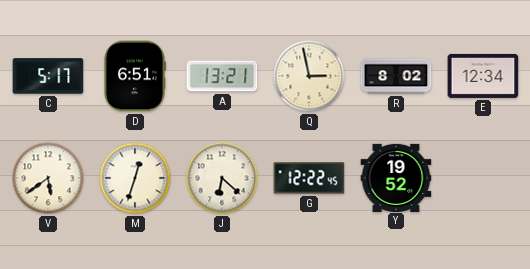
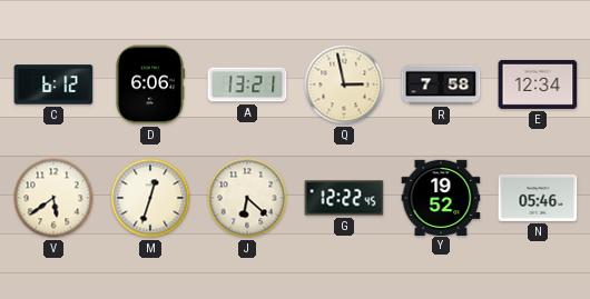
C: 5:17 -> 6:12 (53, 84)
D: 6:51 -> 6:06 (149, 84)
R: 8:02 -> 7:58 (441, 84)
N: none -> 05:46 (538, 198)
